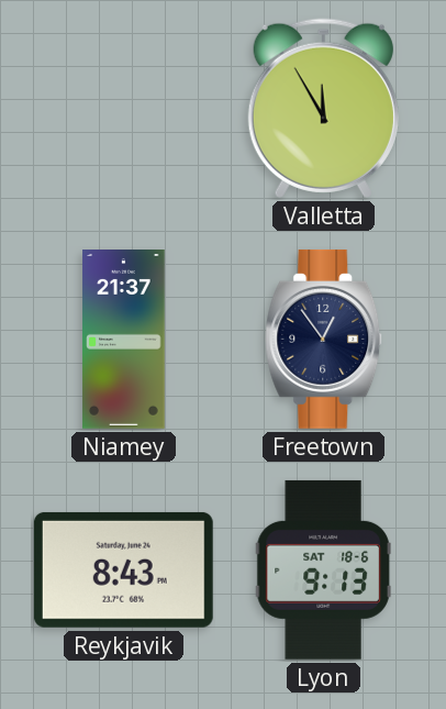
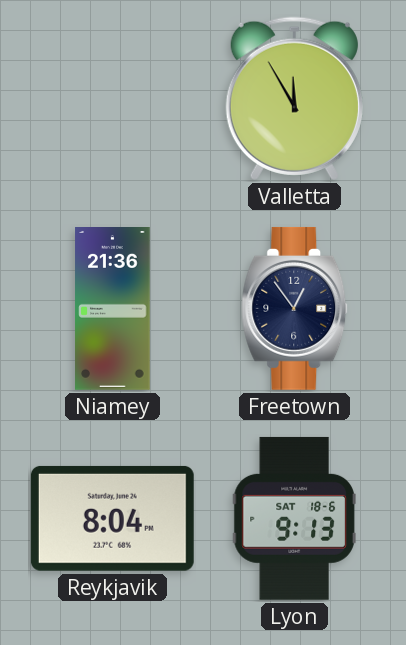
Niamey: 21:37 -> 21:36 (113, 309)
Reykjavik: 8:43 -> 8:04 (112, 518)
